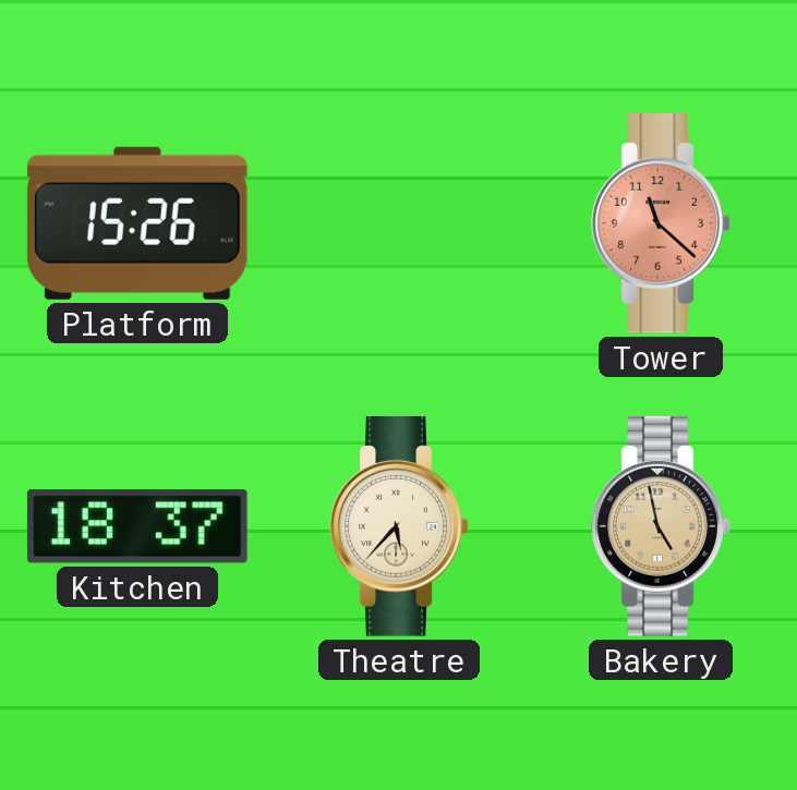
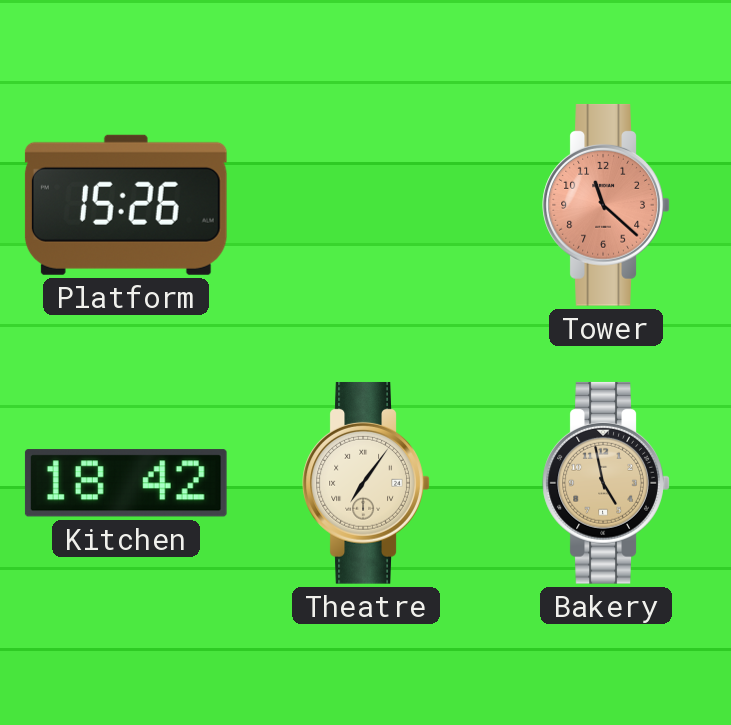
Kitchen: 18:37 -> 18:42 (126, 483)
Theatre: 5:37 -> 7:06 (366, 483)
